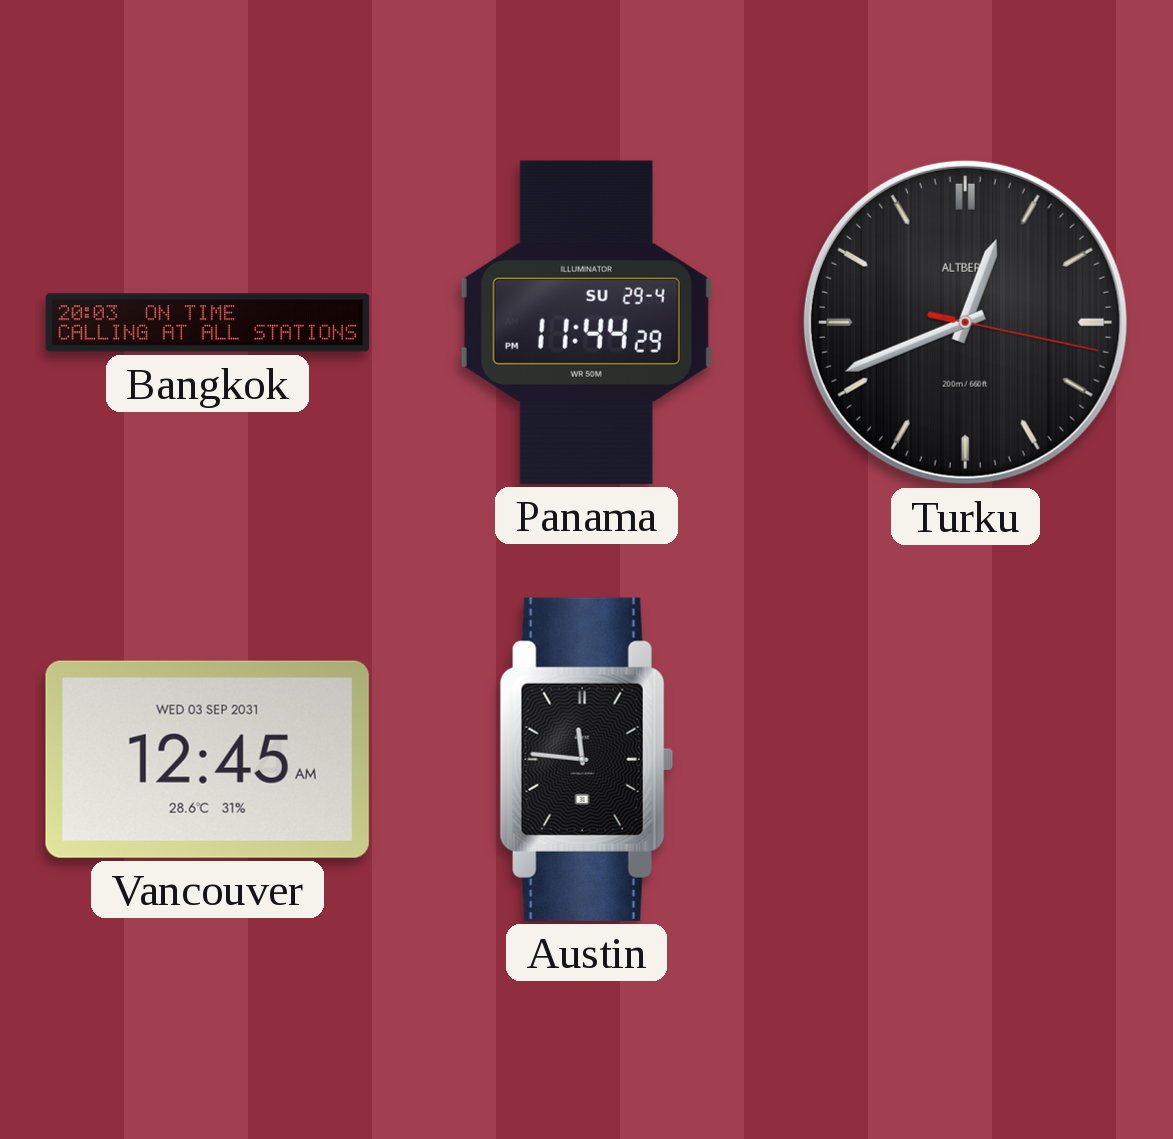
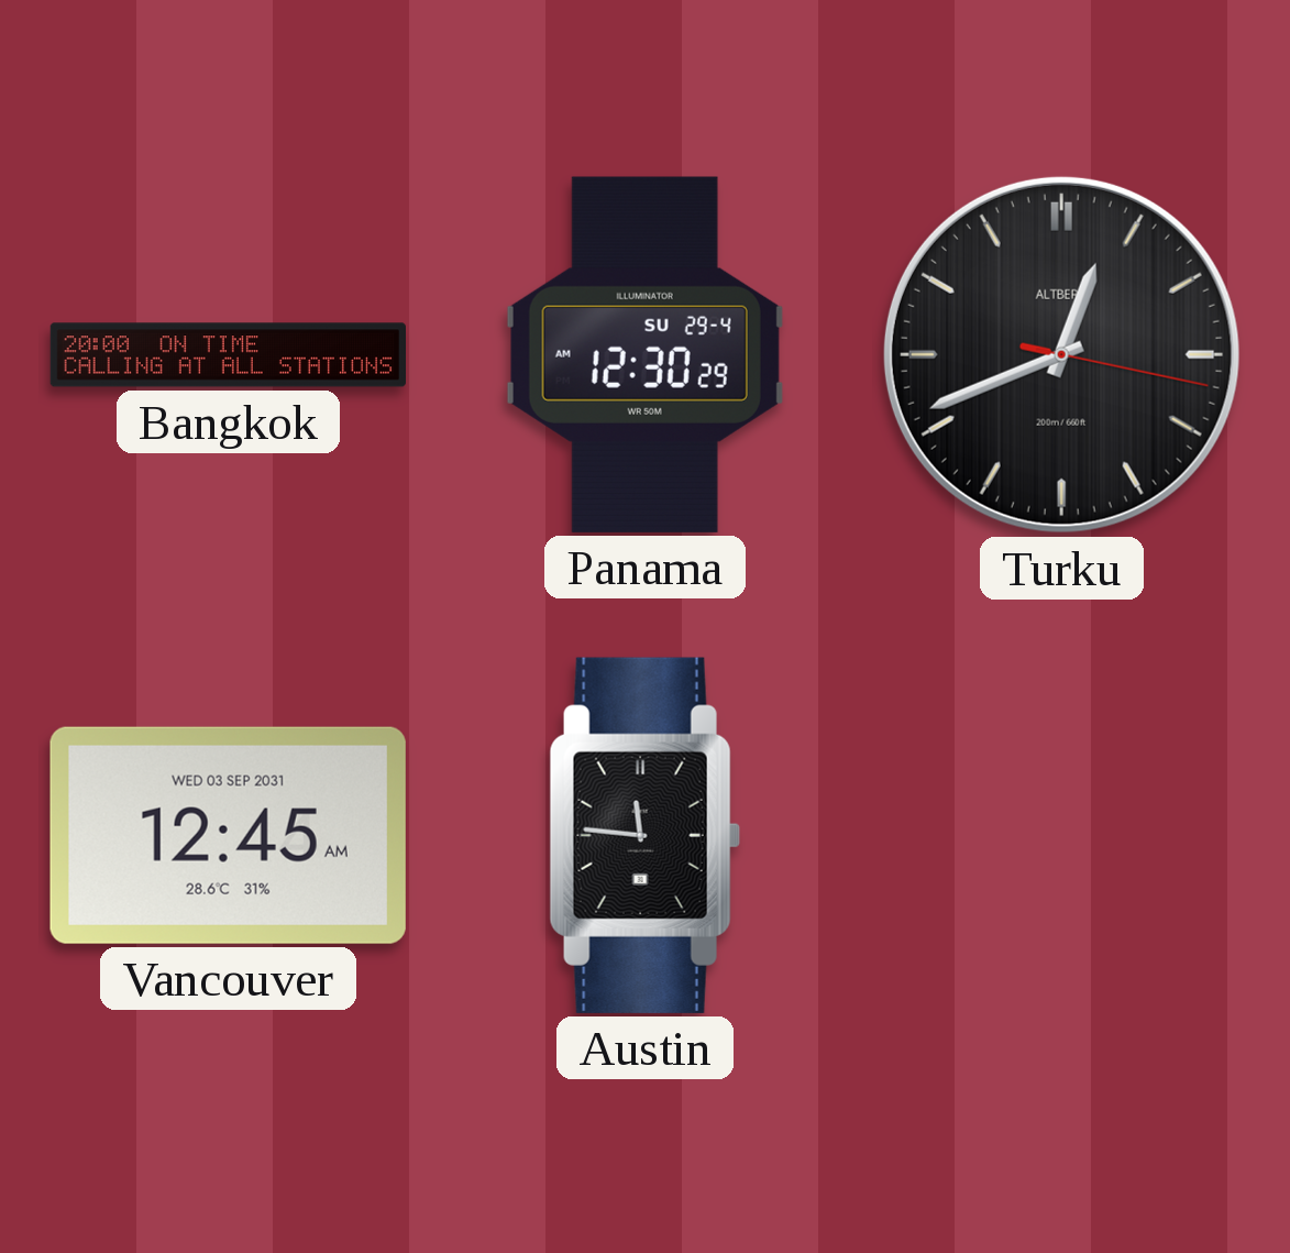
Bangkok: 20:03 -> 20:00 (229, 355)
Panama: 11:44 -> 12:30 (644, 354)
